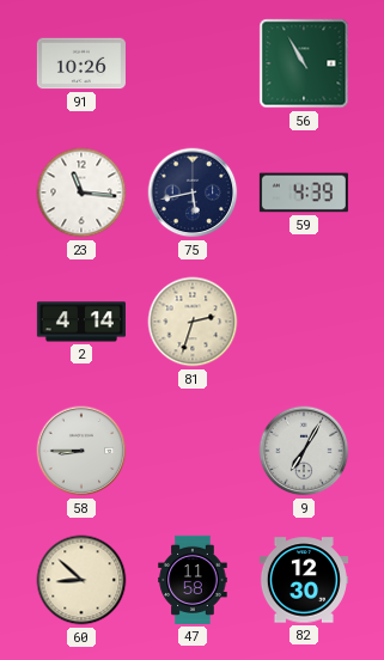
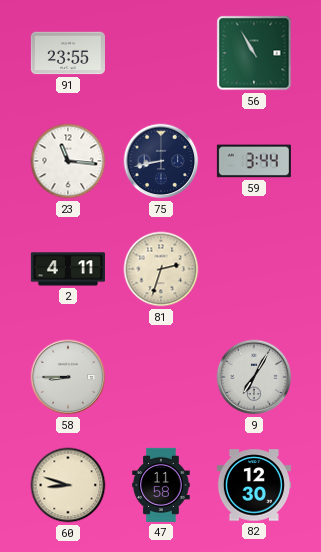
91: 10:26 -> 23:55 (68, 53)
75: 5:43 -> 8:43 (161, 161)
59: 4:39 -> 3:44 (254, 161)
2: 4:14 -> 4:11 (68, 269)
60: 8:52 -> 8:48 (68, 485)
